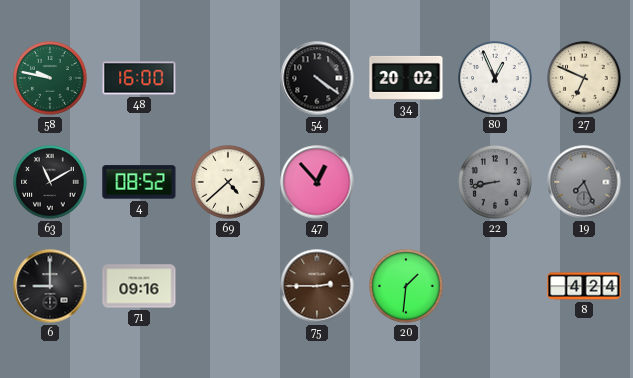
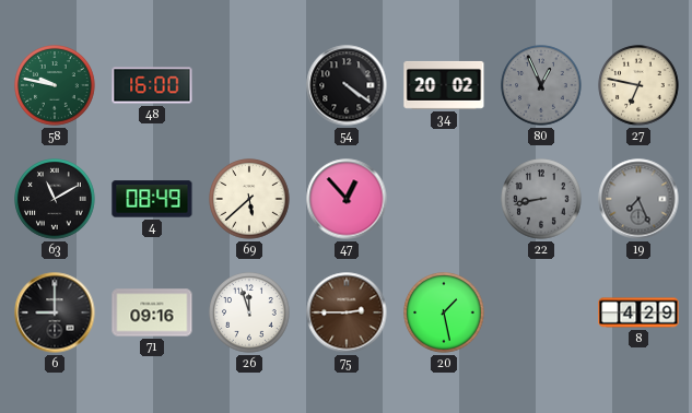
80 dial: white -> grey (541, 85)
27: 6:49 -> 6:47 (638, 85)
4: 08:52 -> 08:49 (152, 199)
69: 4:38 -> 5:38 (249, 199)
26: none -> 11:57 (249, 312)
20: 1:31 -> 1:28 (444, 312)
8: 4:24 -> 4:29 (638, 312)
